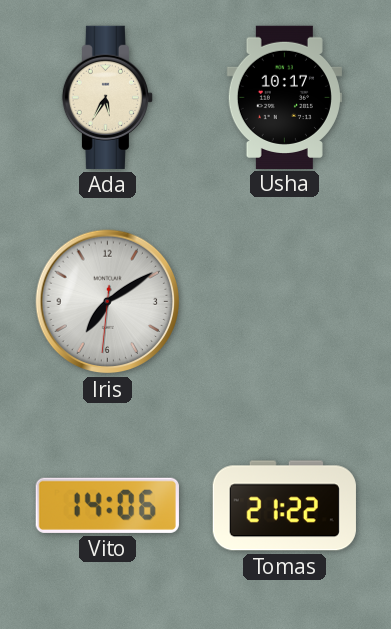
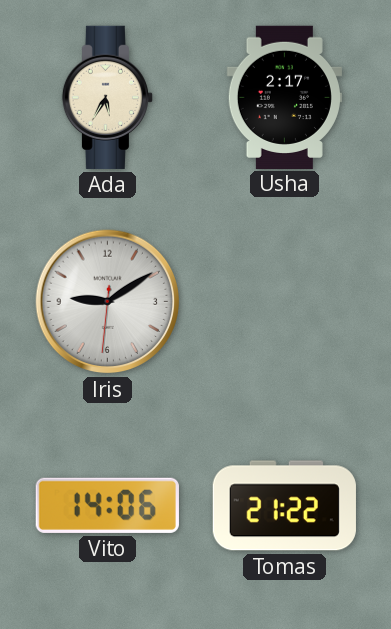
Usha: 10:17 -> 2:17 (284, 97)
Iris: 7:09 -> 9:09 (108, 302)
